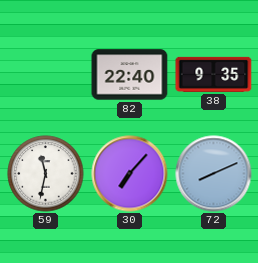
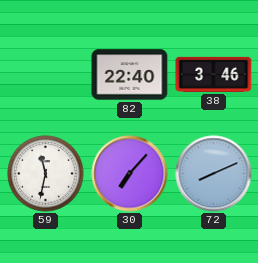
38: 9:35 -> 3:46 (214, 74)
